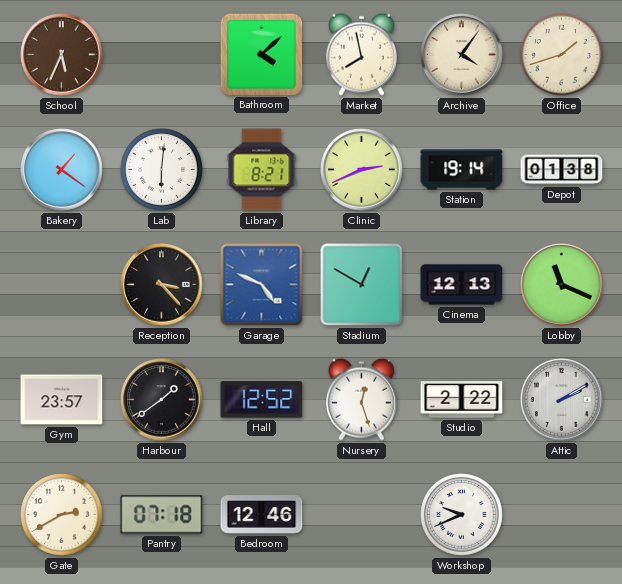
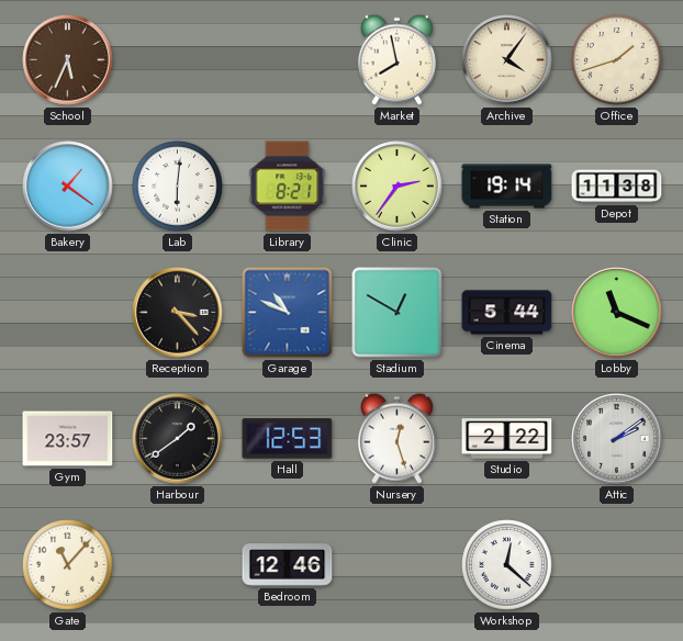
Bathroom: 4:08 -> none (261, 54)
Clinic: 2:41 -> 2:36 (398, 187)
Depot: 01:38 -> 11:38 (617, 187)
Garage: 4:49 -> 10:49 (288, 313)
Cinema: 12:13 -> 5:44 (507, 313)
Hall: 12:52 -> 12:53 (288, 439)
Attic: 2:10 -> 2:09 (617, 439)
Gate: 2:40 -> 11:07 (68, 565)
Pantry: 07:18 -> none (162, 515)
Workshop: 9:41 -> 12:22 (507, 565)
